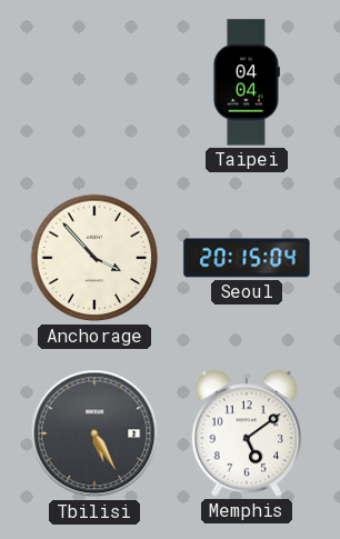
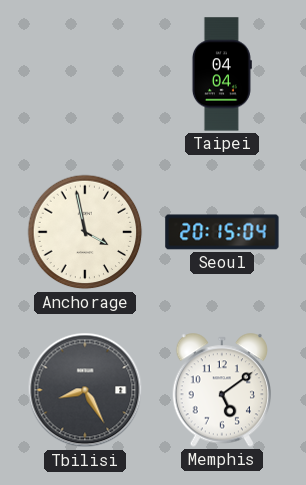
Anchorage: 3:53 -> 3:58 (85, 232)
Tbilisi: 5:25 -> 8:25 (85, 390)
